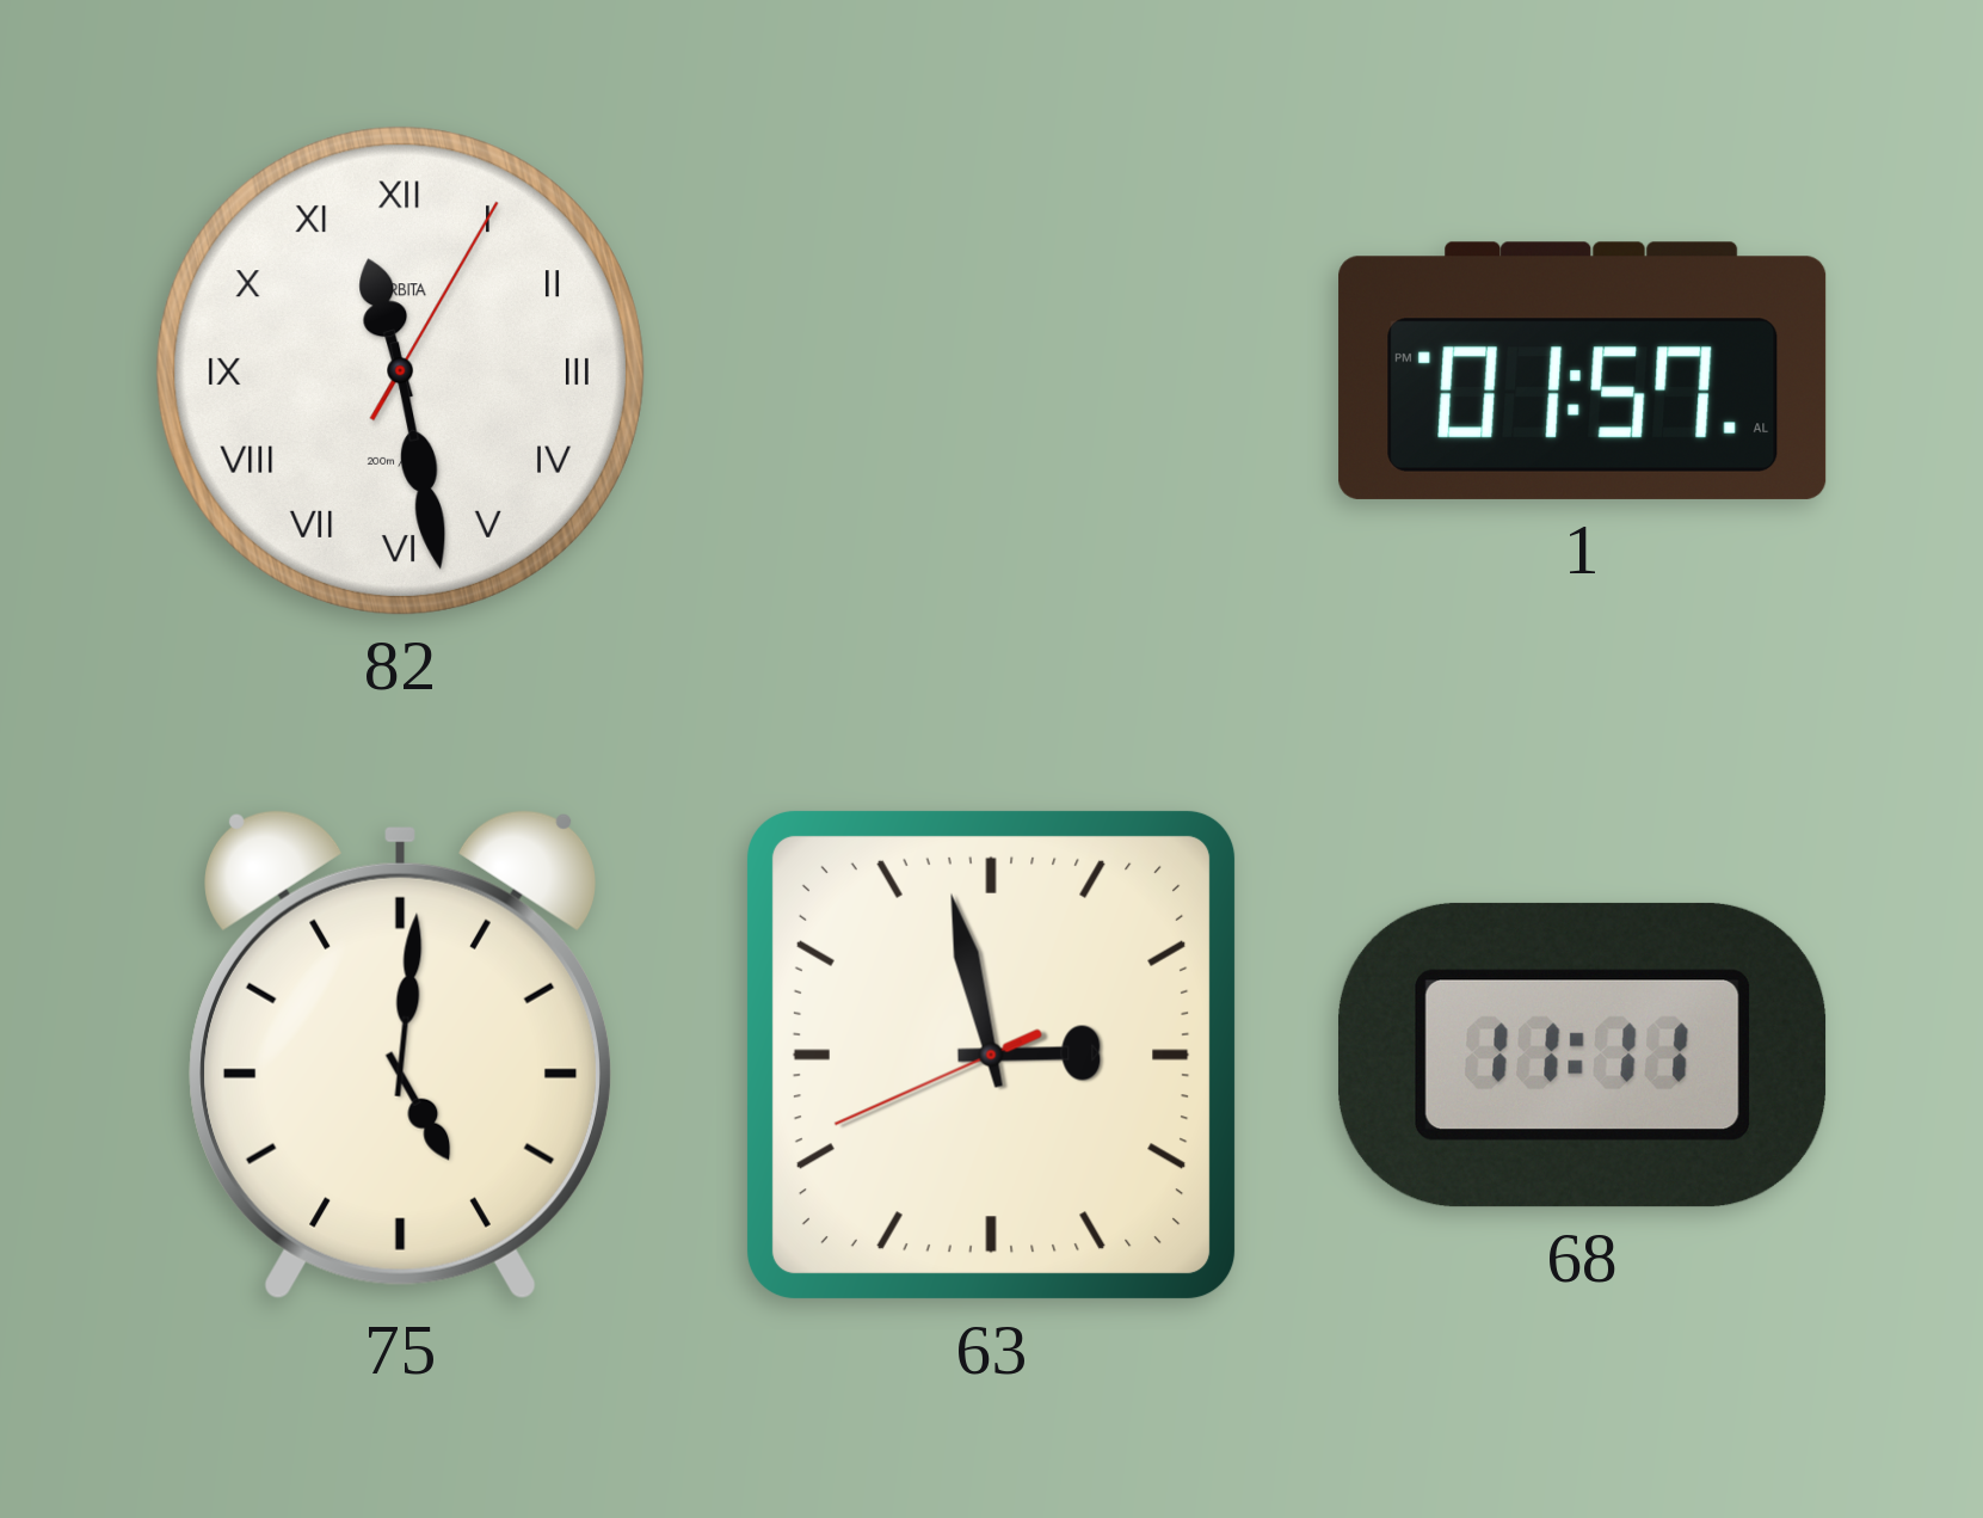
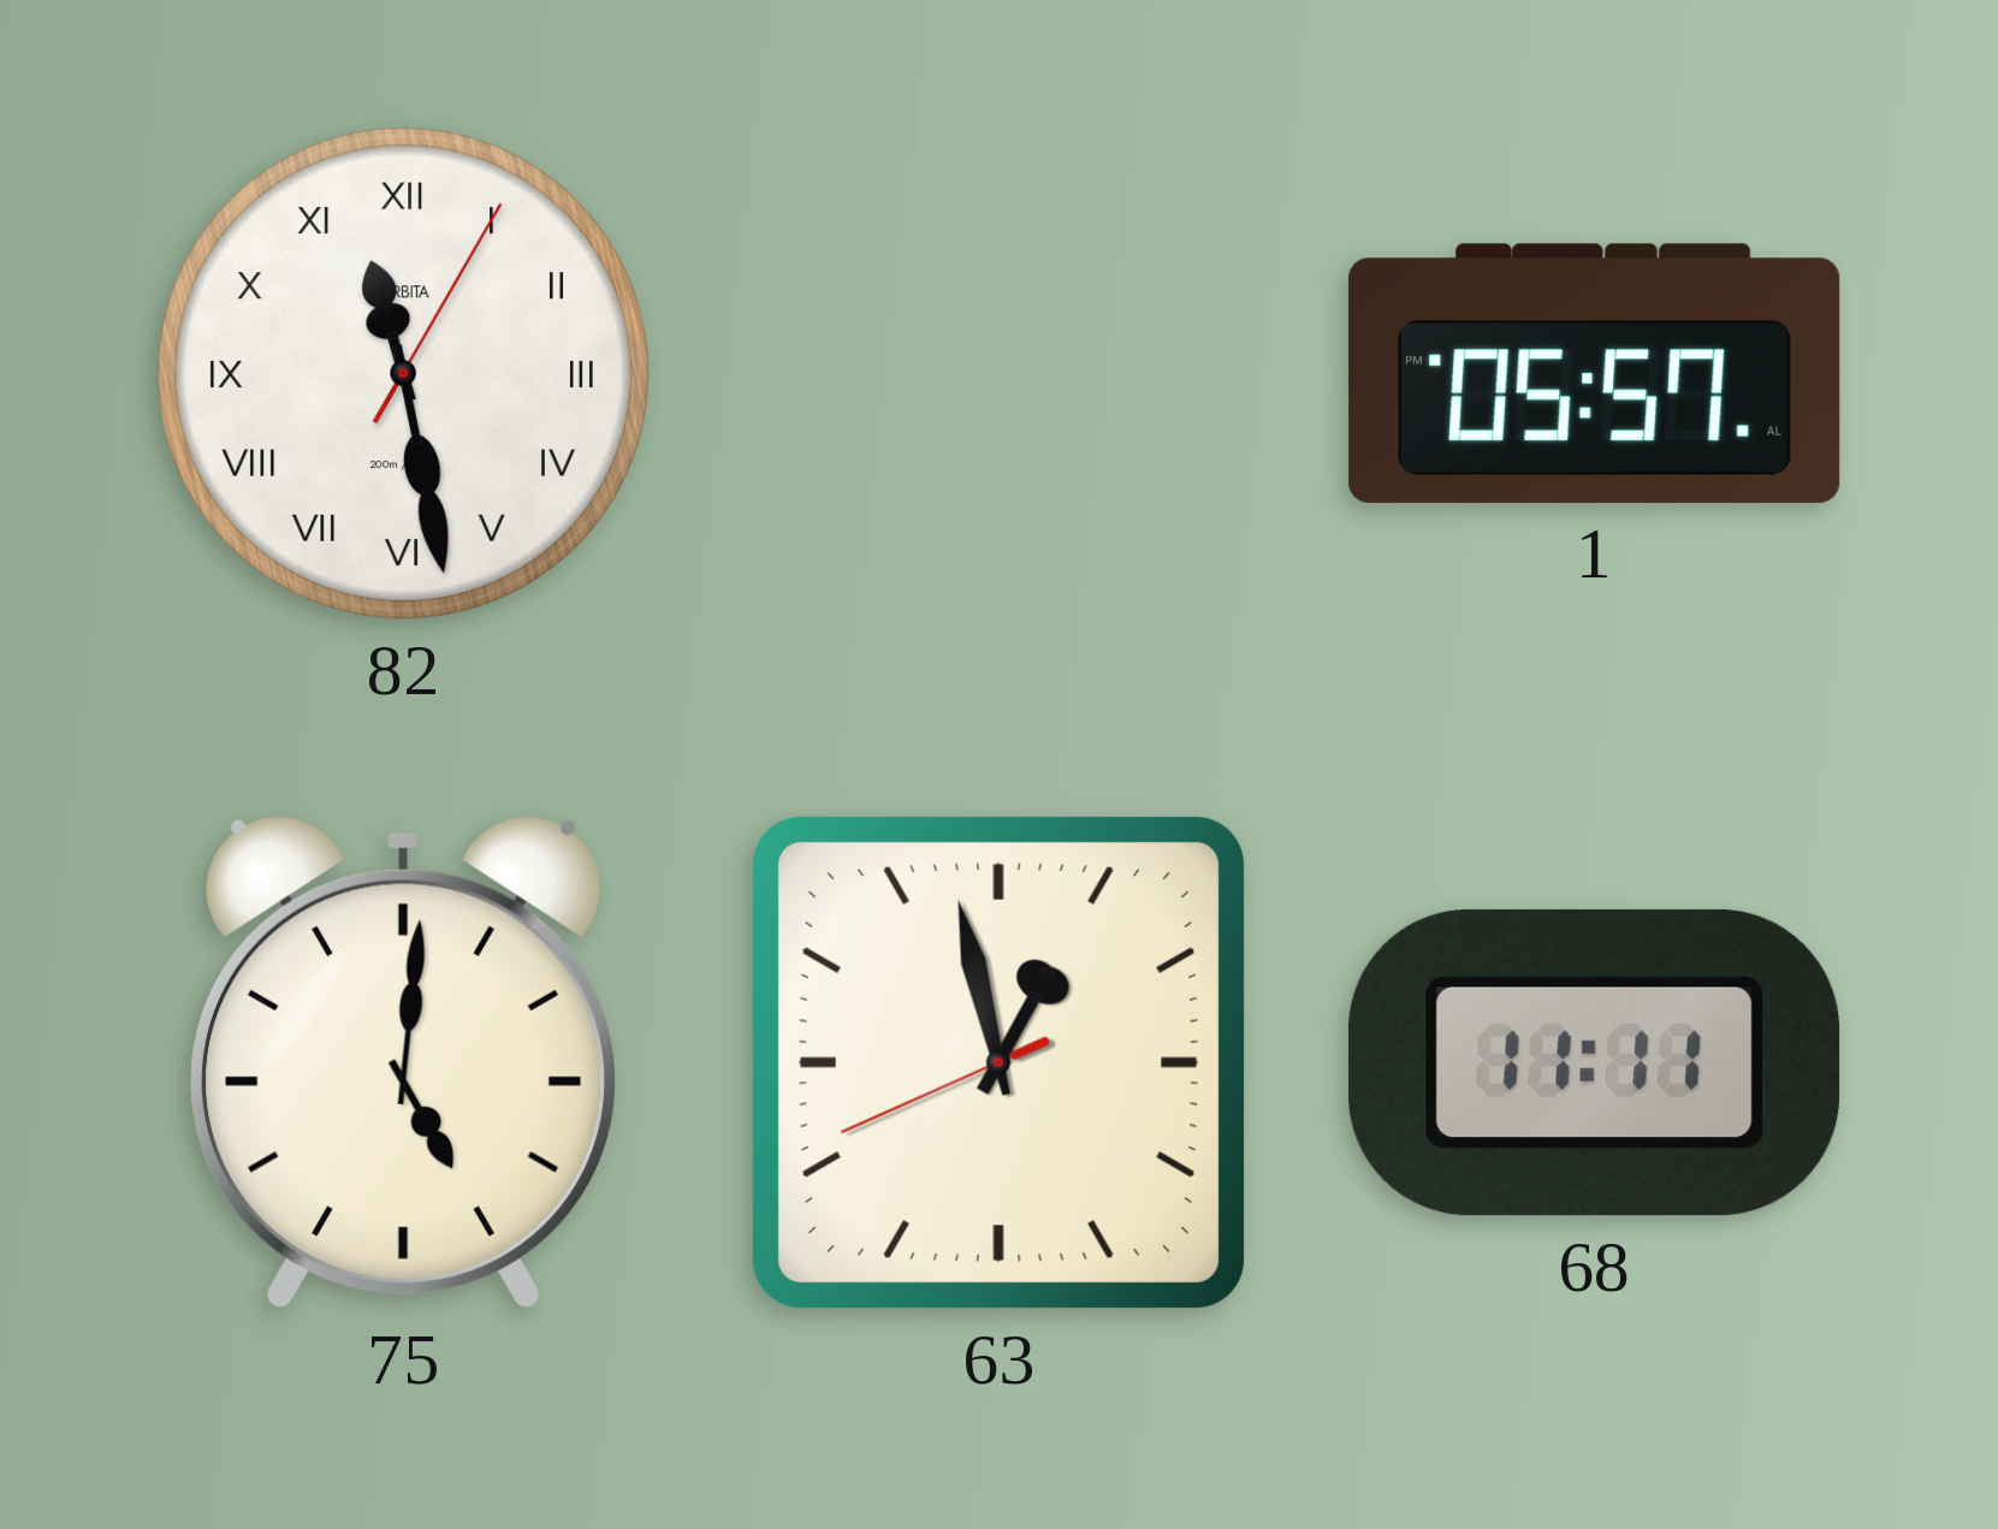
1: 01:57 -> 05:57 (1595, 373)
63: 2:57 -> 12:57 (998, 1062)
